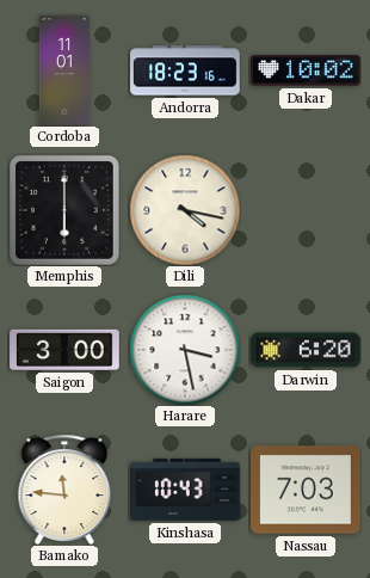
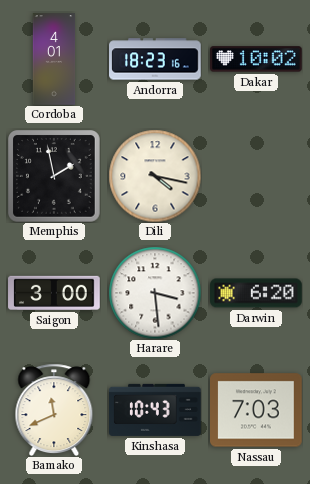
Cordoba: 11:01 -> 4:01 (54, 59)
Memphis: 6:00 -> 1:58 (55, 177)
Harare: 3:28 -> 3:29 (155, 293)
Bamako: 11:46 -> 11:41 (54, 410)
